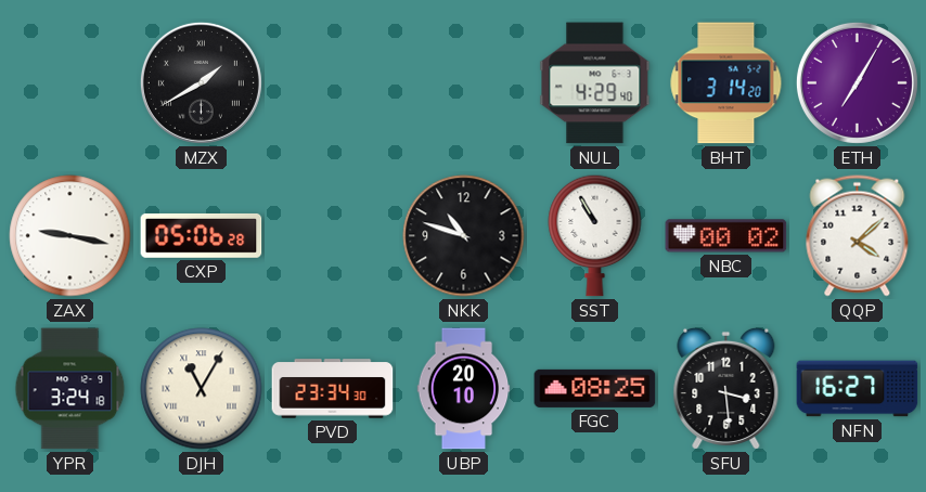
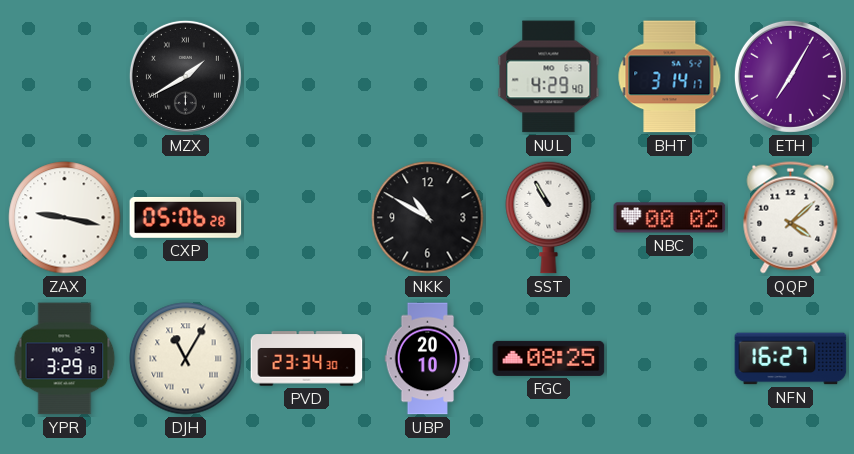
BHT: 3:14:20 -> 3:14:17 (670, 77)
NKK: 10:48 -> 10:50 (428, 218)
YPR: 3:24 -> 3:29 (65, 359)
SFU: 3:29 -> none (726, 388)
